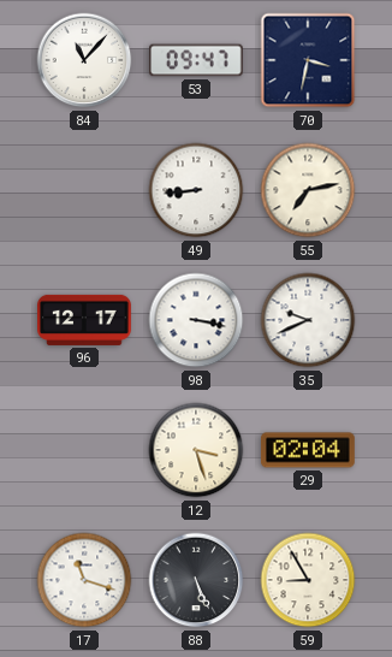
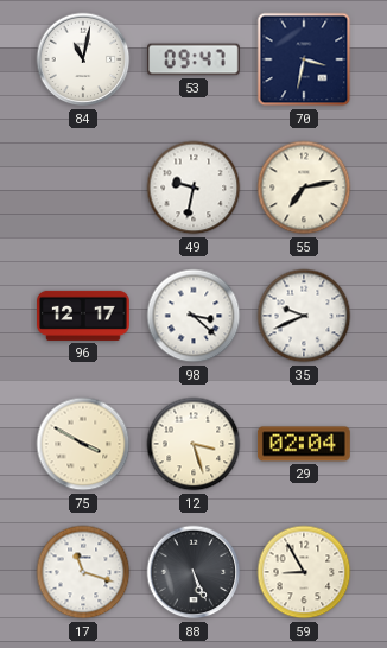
84: 11:07 -> 11:02 (83, 59)
49: 8:44 -> 9:32 (193, 188)
98: 3:17 -> 3:22 (193, 316)
75: none -> 3:50 (83, 444)
